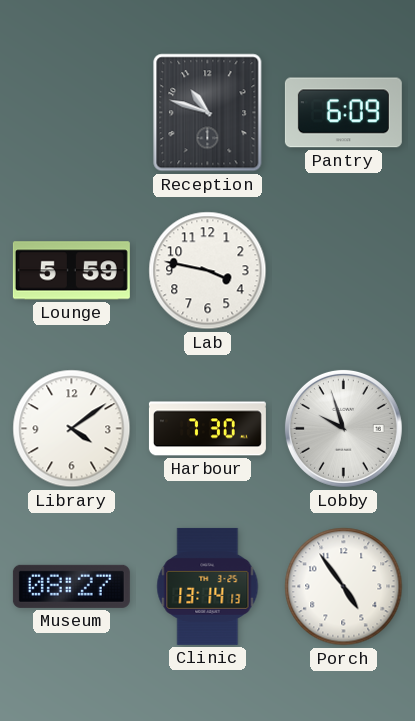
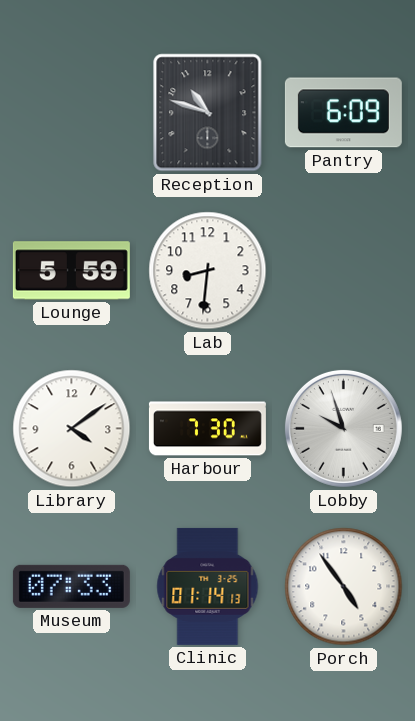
Lab: 3:47 -> 8:31 (208, 271)
Museum: 08:27 -> 07:33 (71, 586)
Clinic: 13:14 -> 01:14 (208, 586)
